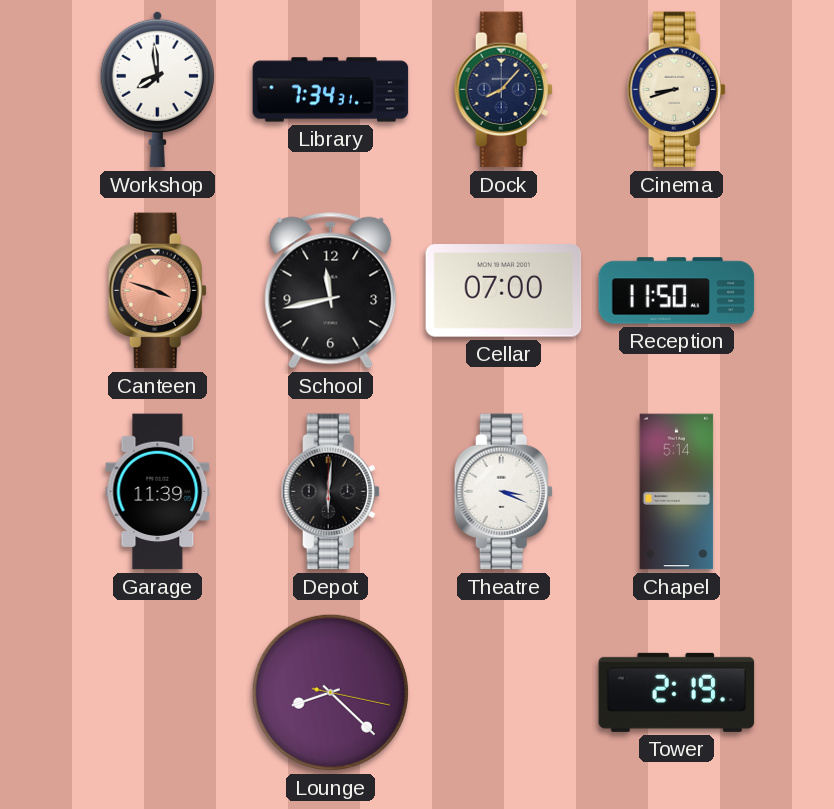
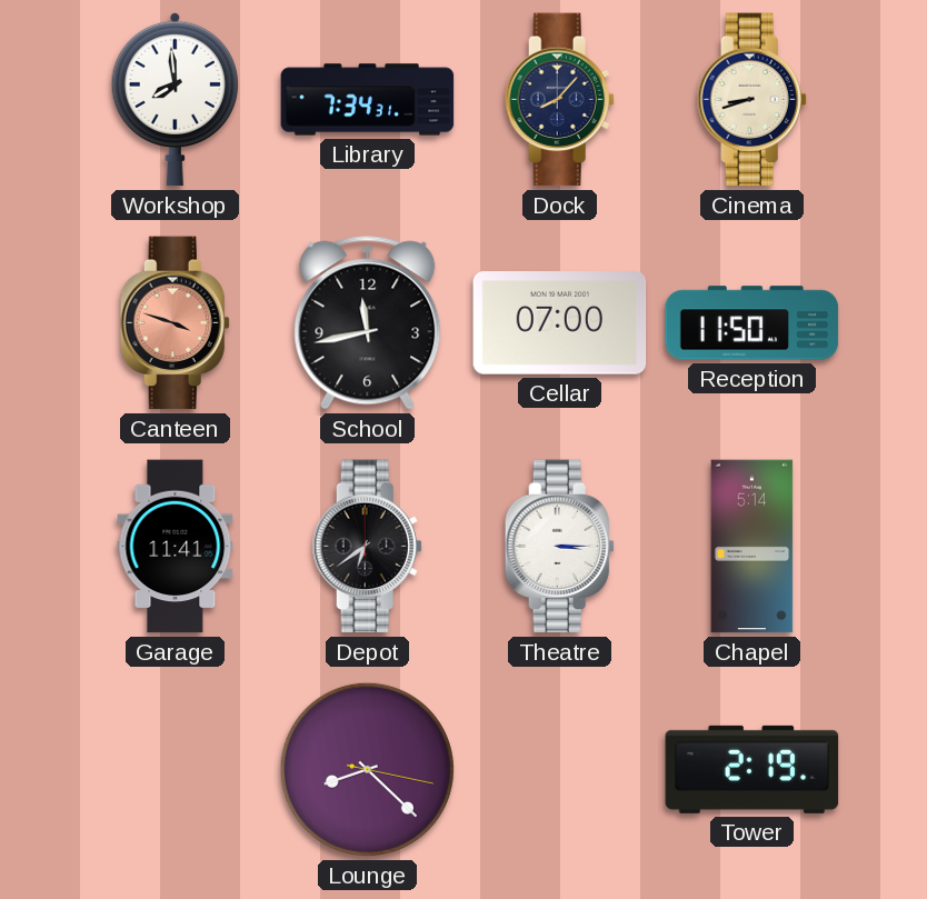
Garage: 11:39 -> 11:41 (176, 547)
Depot: 6:01 -> 6:39 (367, 547)
Theatre: 3:19 -> 3:15 (559, 547)
